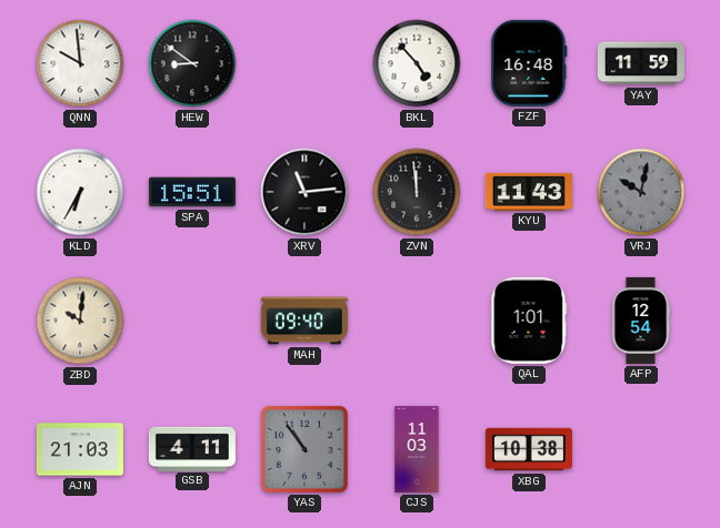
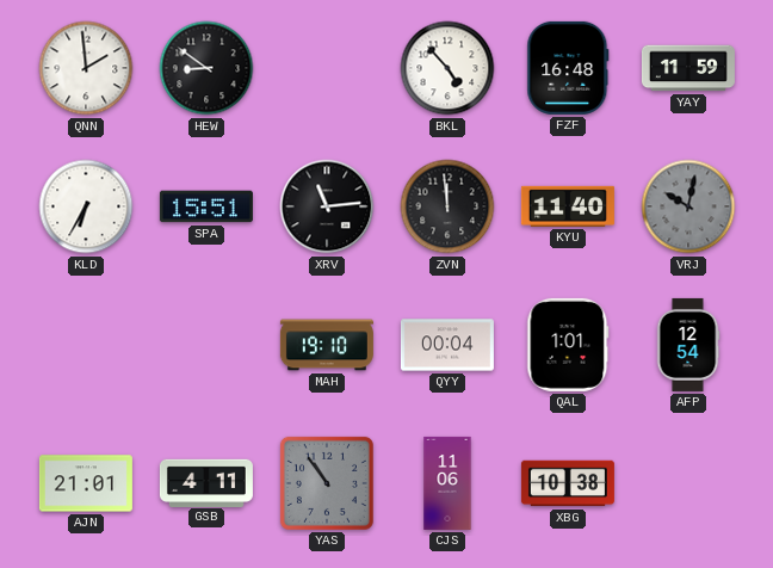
QNN: 9:59 -> 1:59 (86, 68)
KYU: 11:43 -> 11:40 (568, 206)
ZBD: 10:01 -> none (80, 321)
MAH: 09:40 -> 19:10 (327, 345)
QYY: none -> 00:04 (447, 345)
AJN: 21:03 -> 21:01 (86, 483)
CJS: 11:03 -> 11:06 (447, 483)
